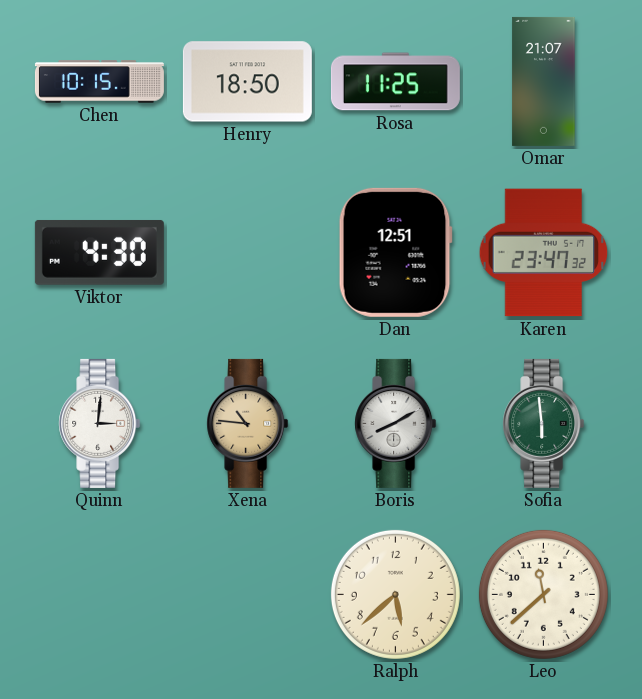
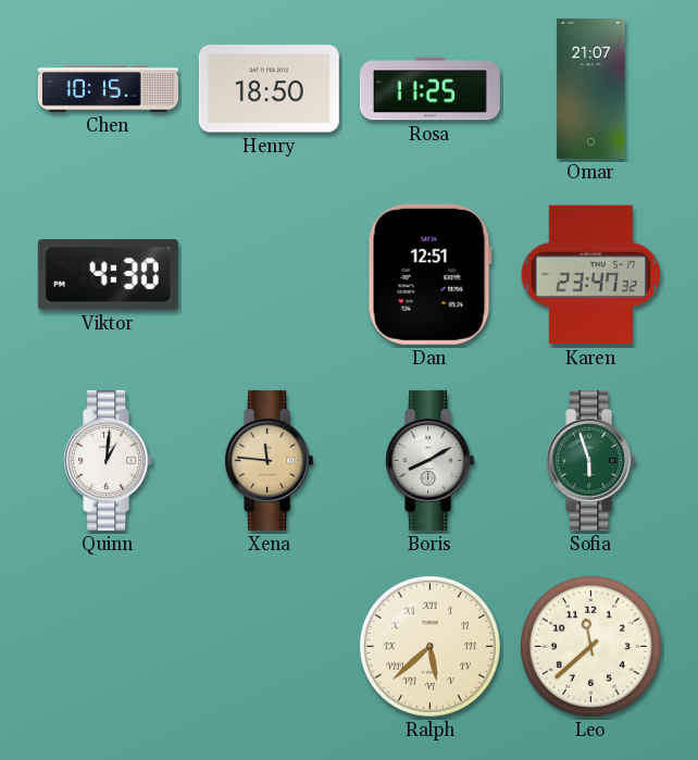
Quinn: 3:01 -> 1:01 (109, 460)
Xena: 10:46 -> 11:46 (270, 460)
Sofia: 5:59 -> 5:57 (591, 460)
Ralph numerals: Arabic -> Roman (429, 646)
